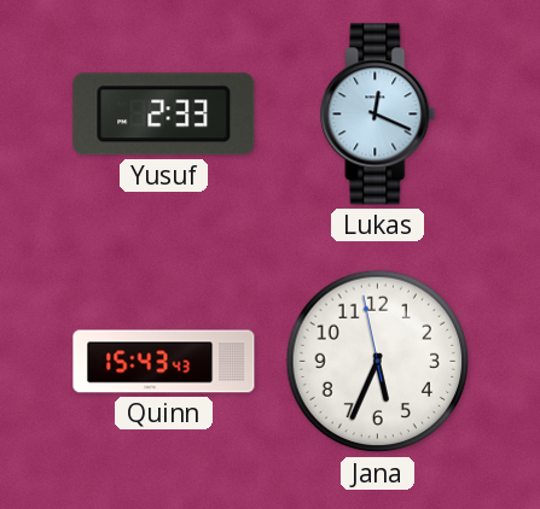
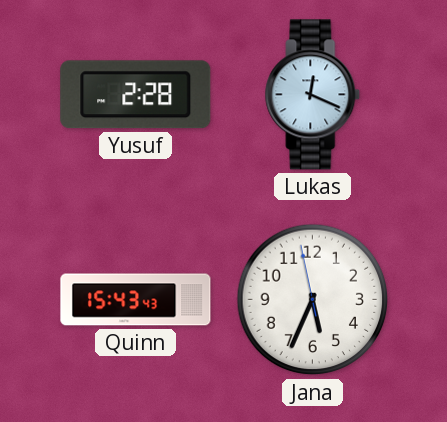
Yusuf: 2:33 -> 2:28 (136, 95)
